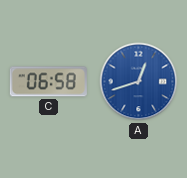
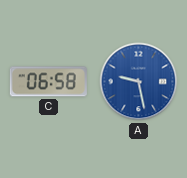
A: 12:42 -> 9:28 (139, 82)
